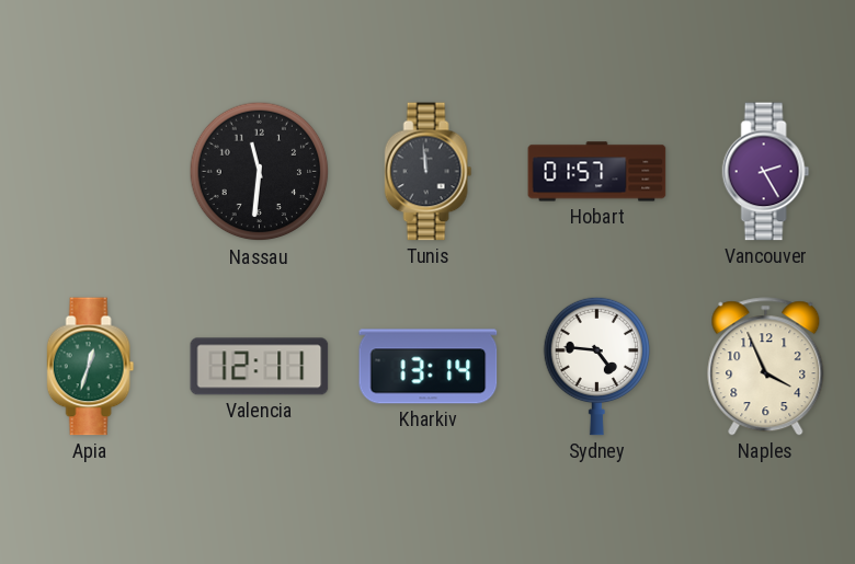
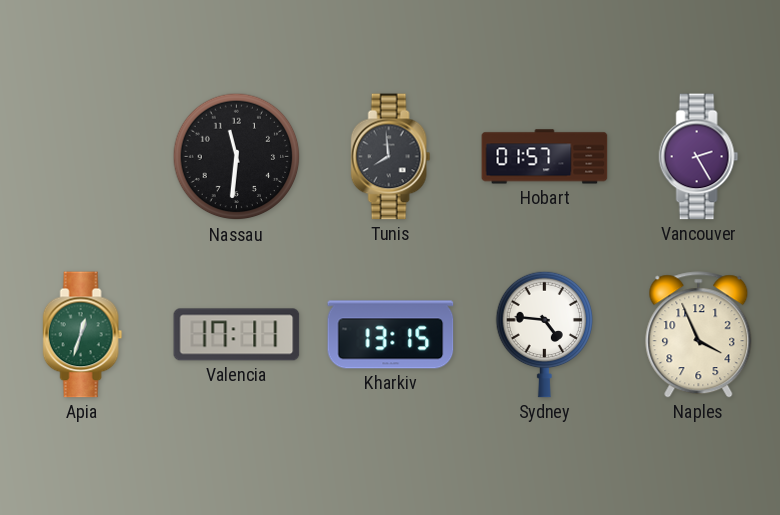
Tunis: 11:59 -> 7:59 (391, 157)
Valencia: 12:11 -> 17:11 (237, 335)
Kharkiv: 13:14 -> 13:15 (391, 335)
